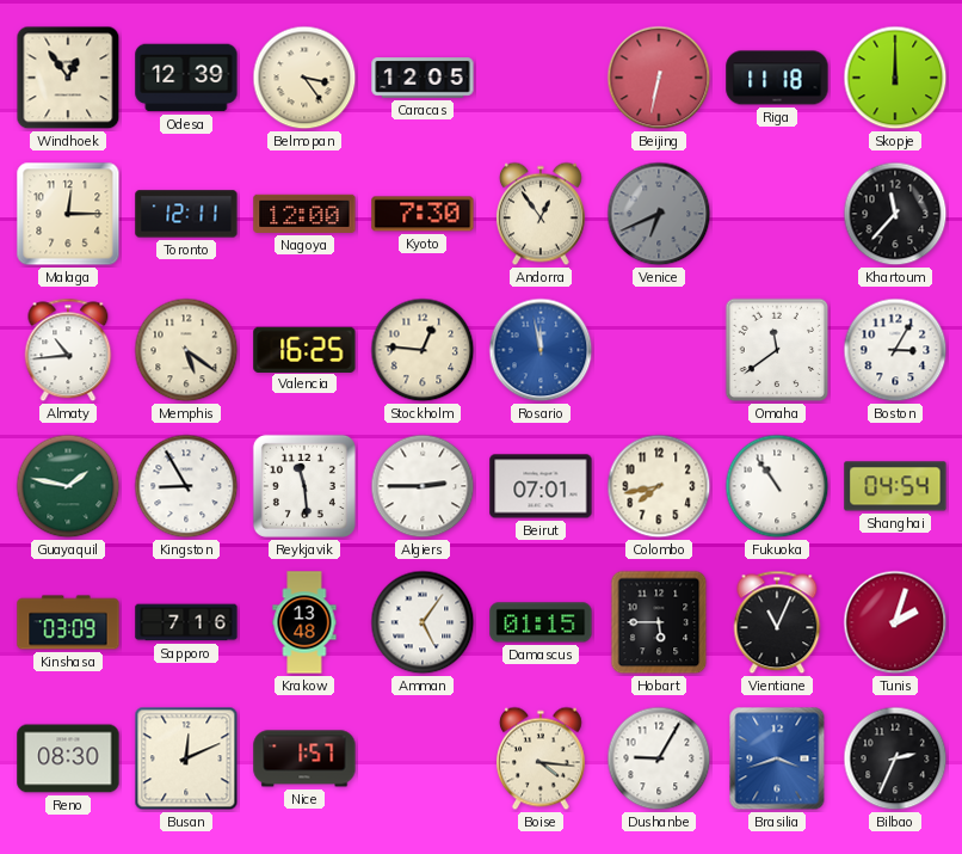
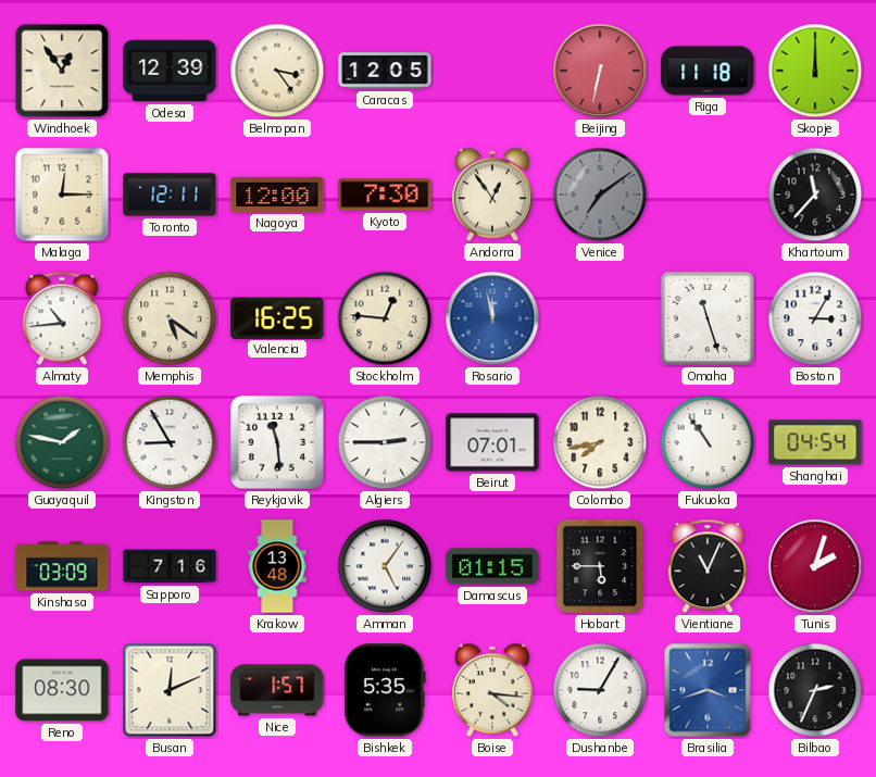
Venice: 6:41 -> 7:09 (600, 195)
Omaha: 11:39 -> 11:27 (708, 318)
Bishkek: none -> 5:35 (385, 690)
